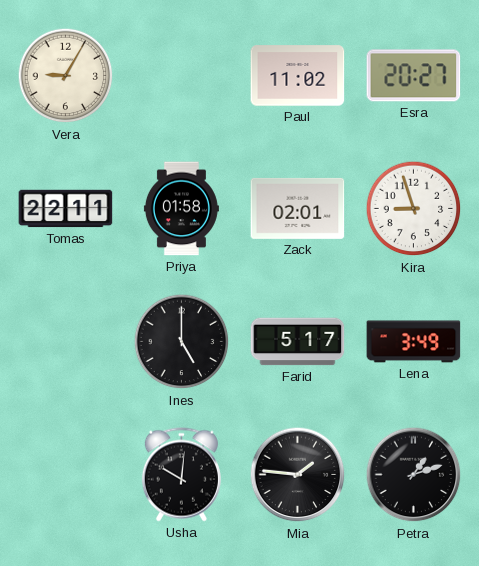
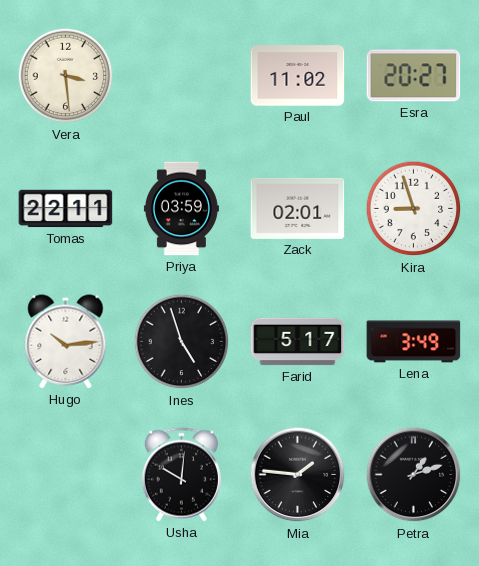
Vera: 9:05 -> 3:29 (66, 76)
Priya: 01:58 -> 03:59 (181, 209)
Hugo: none -> 10:14 (66, 342)
Ines: 5:00 -> 4:57 (182, 342)
